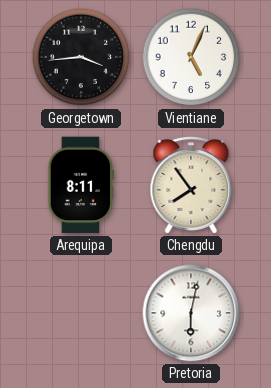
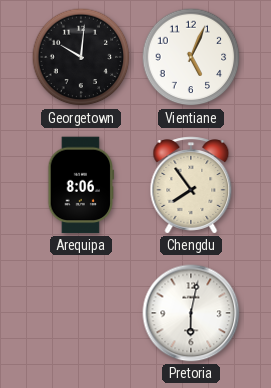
Georgetown: 3:44 -> 10:01 (81, 57)
Arequipa: 8:11 -> 8:06 (81, 185)
